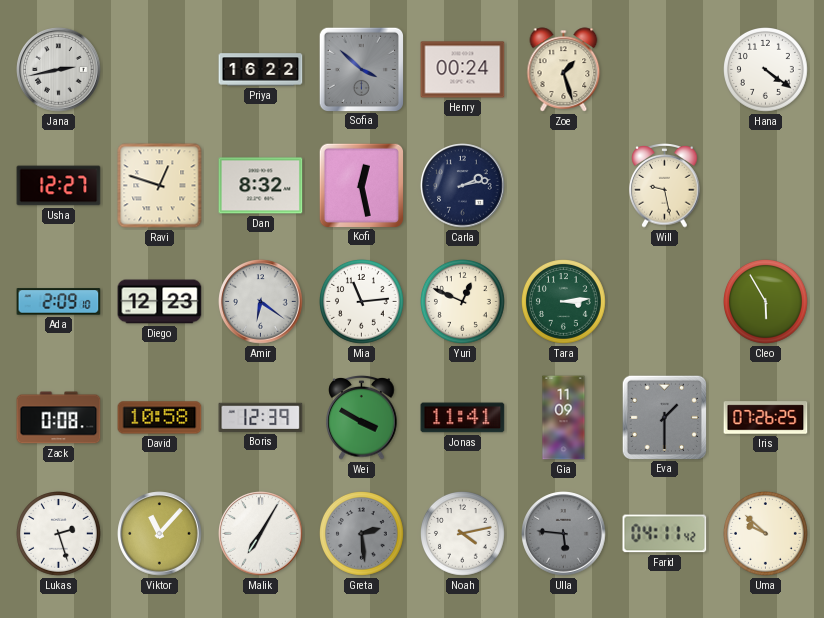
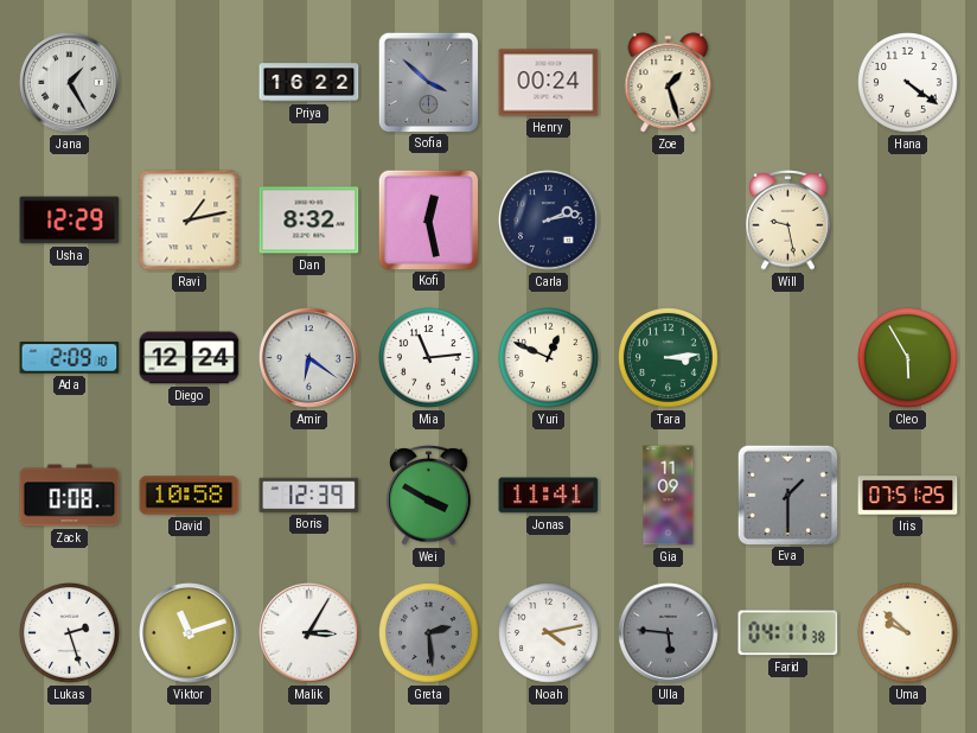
Jana: 2:43 -> 1:25 (70, 83)
Usha: 12:27 -> 12:29 (70, 221)
Ravi: 12:48 -> 1:13 (190, 221)
Diego: 12:23 -> 12:24 (190, 358)
Iris: 07:26 -> 07:51 (908, 496)
Viktor: 11:07 -> 11:12 (190, 633)
Malik: 7:05 -> 3:05 (309, 633)
Farid: 04:11:42 -> 04:11:38 (788, 633)
